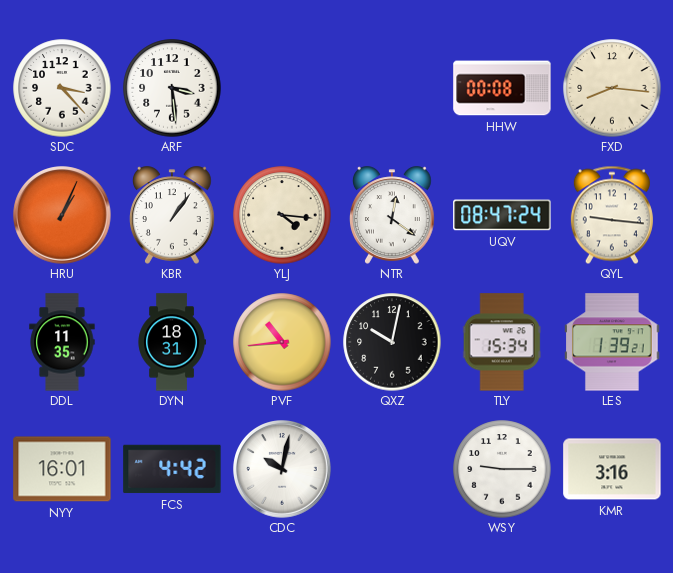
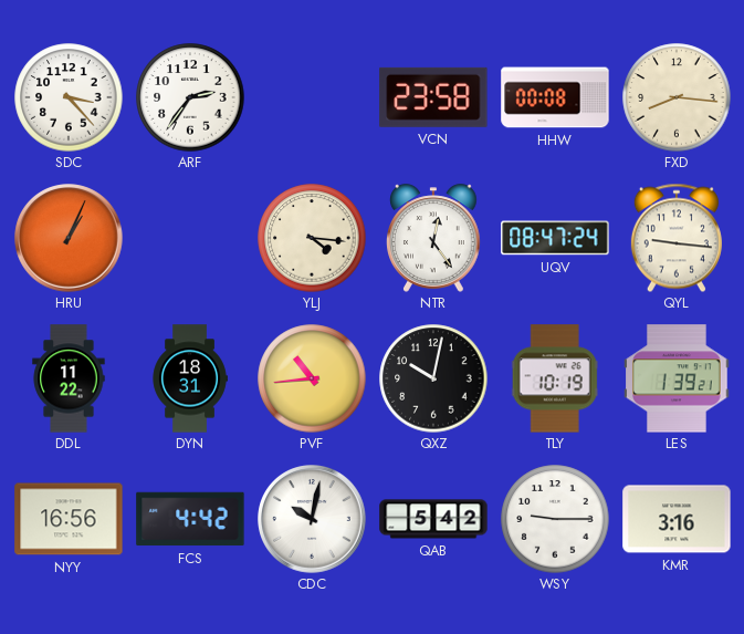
ARF: 3:29 -> 2:36 (190, 97)
VCN: none -> 23:58 (433, 97)
KBR: 1:06 -> none (173, 215)
NTR: 12:21 -> 12:24 (434, 238)
DDL: 11:35 -> 11:22 (69, 378)
TLY: 15:34 -> 10:19 (555, 378)
NYY: 16:01 -> 16:56 (69, 519)
QAB: none -> 5:42 (433, 519)
